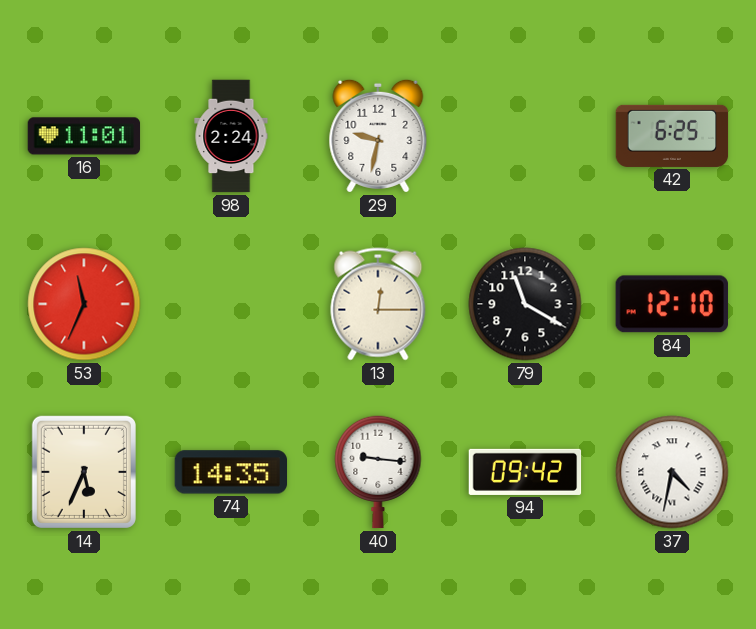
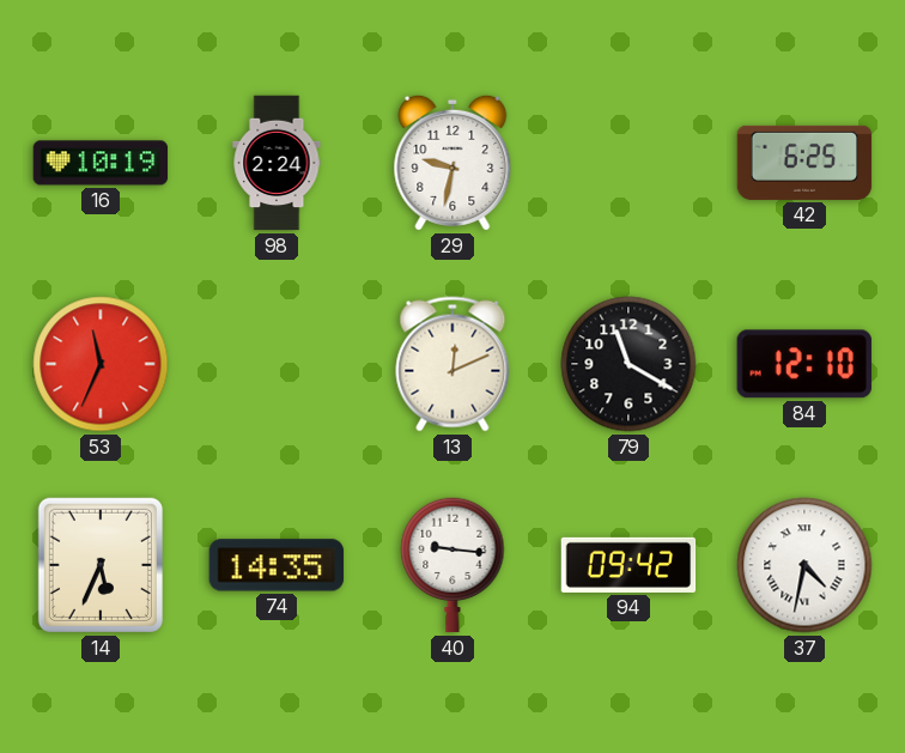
16: 11:01 -> 10:19 (101, 163)
13: 12:15 -> 12:11 (452, 364)
